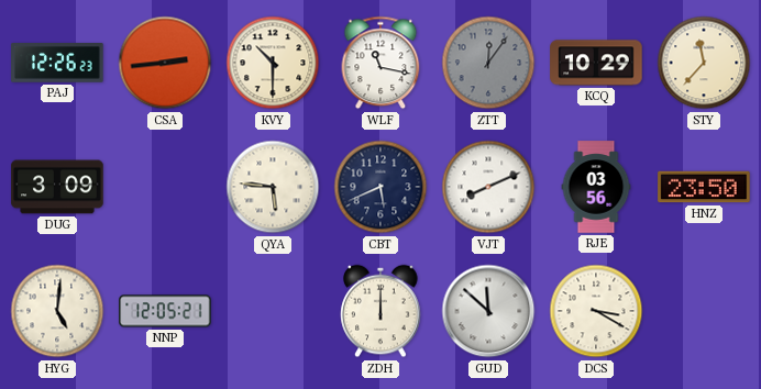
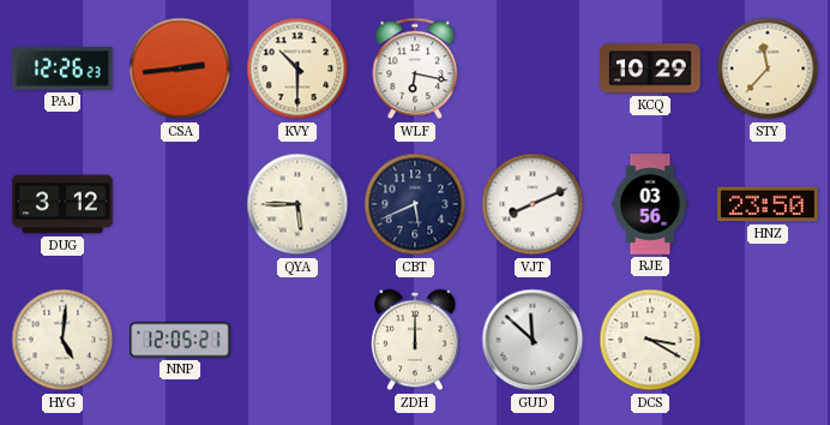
WLF: 11:17 -> 6:17 (415, 68)
ZTT: 12:06 -> none (488, 63)
DUG: 3:09 -> 3:12 (62, 204)
QYA: 5:46 -> 5:45 (297, 204)
